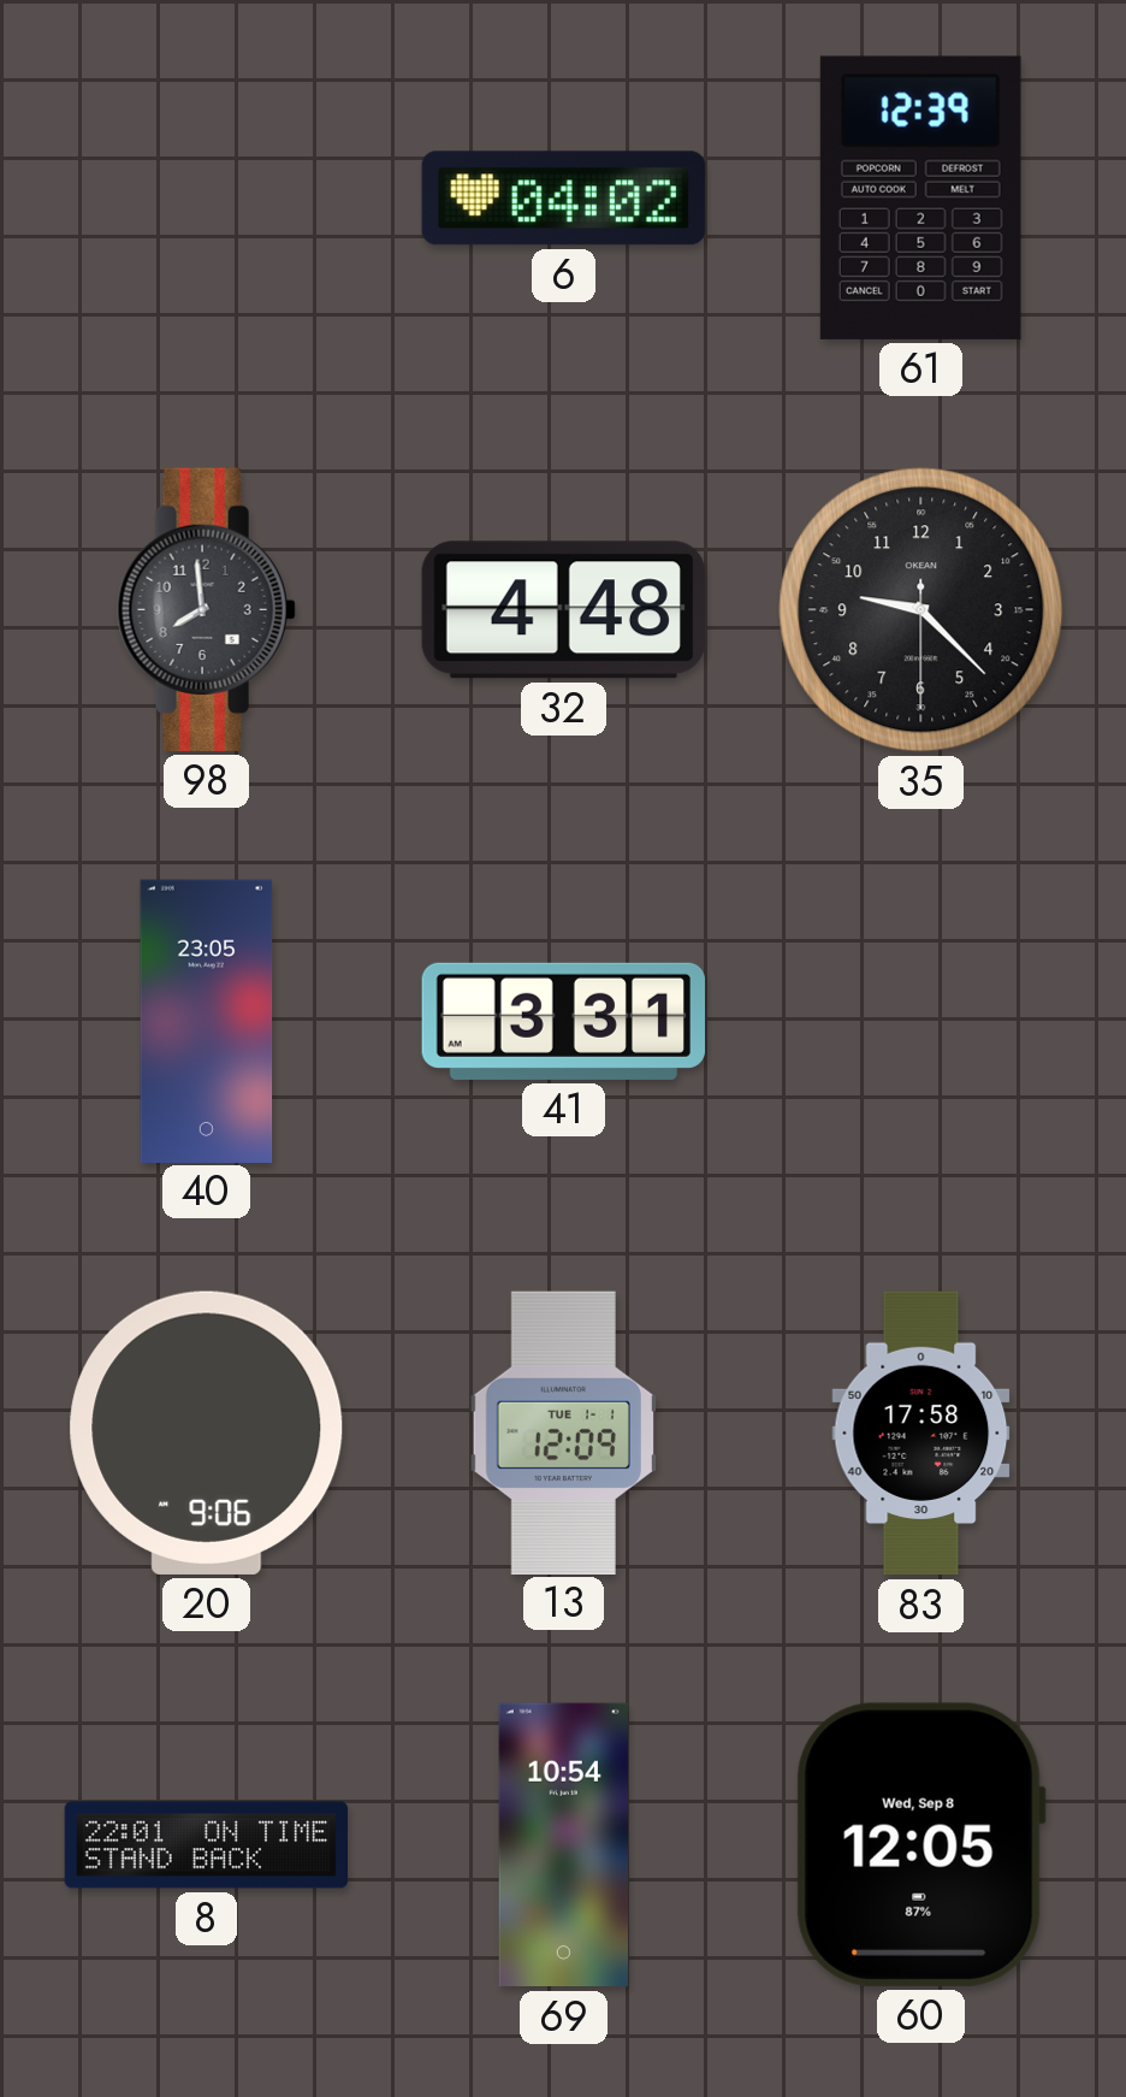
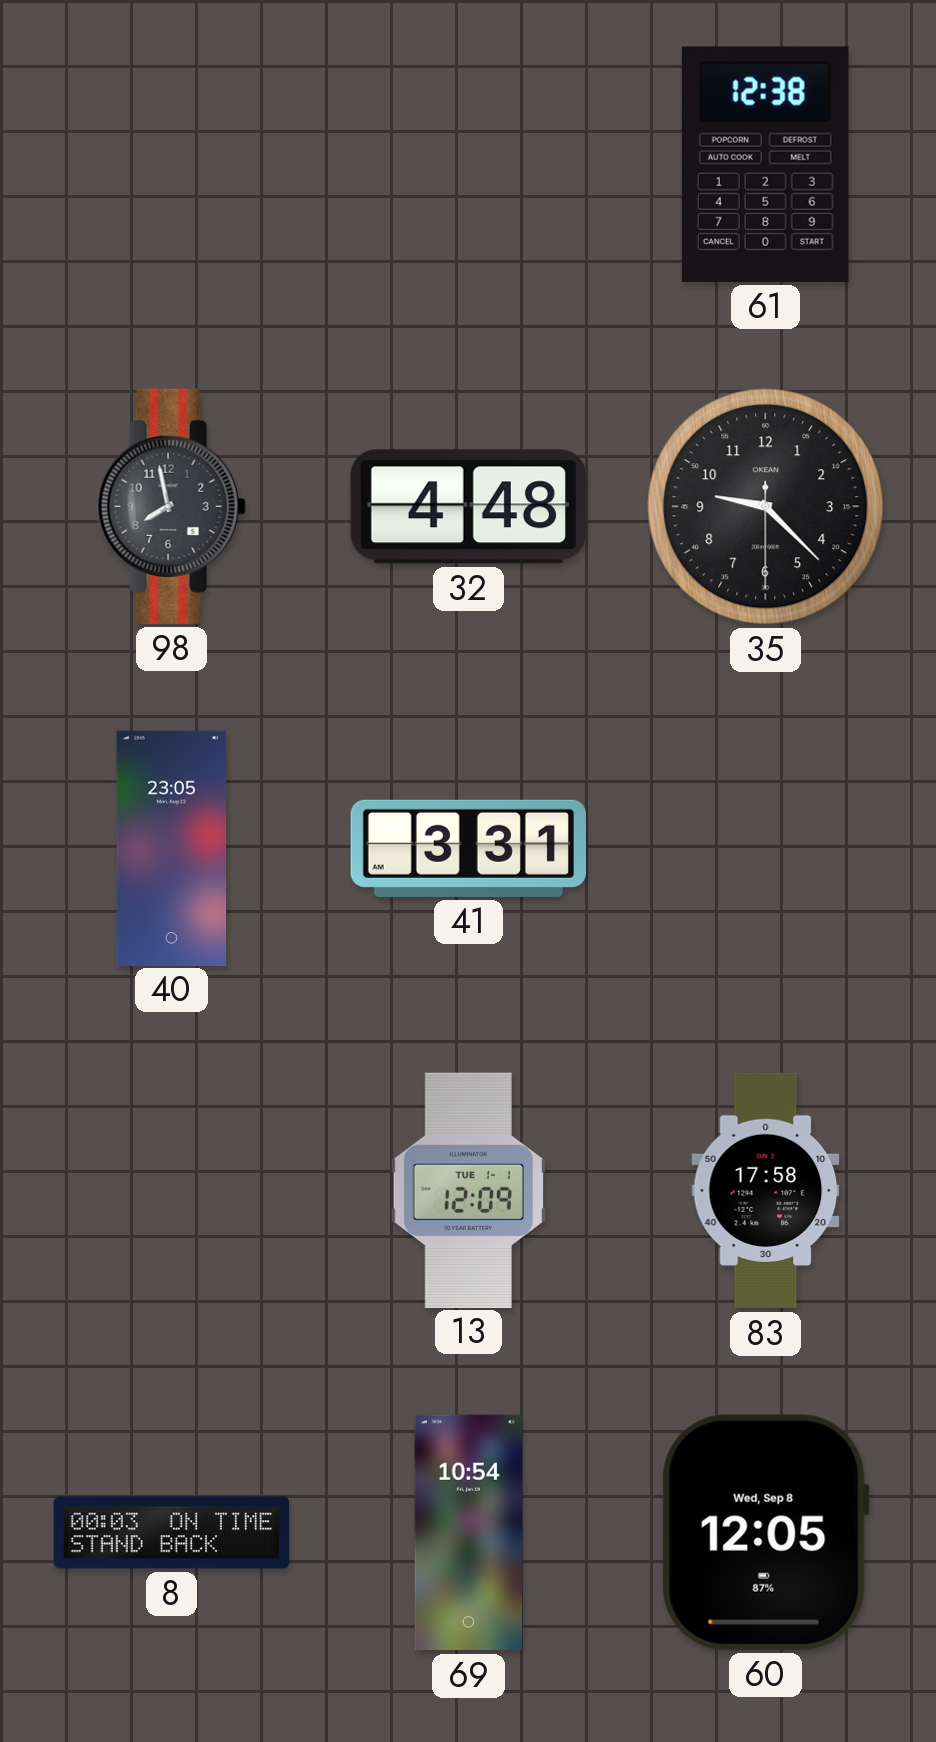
6: 04:02 -> none (563, 199)
61: 12:39 -> 12:38 (765, 164)
98: 7:59 -> 7:58 (171, 506)
20: 9:06 -> none (207, 1433)
8: 22:01 -> 00:03 (172, 1533)
